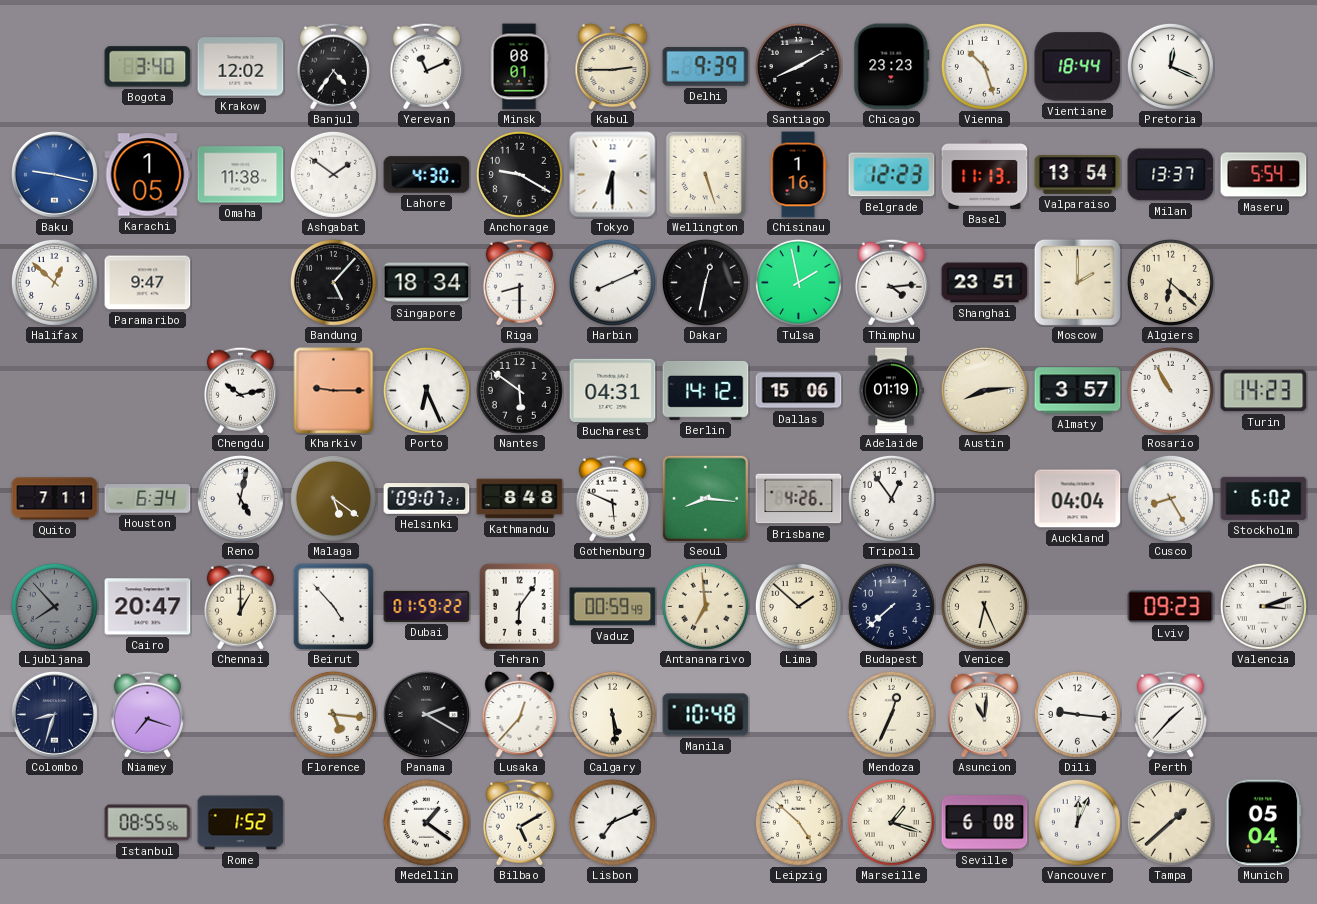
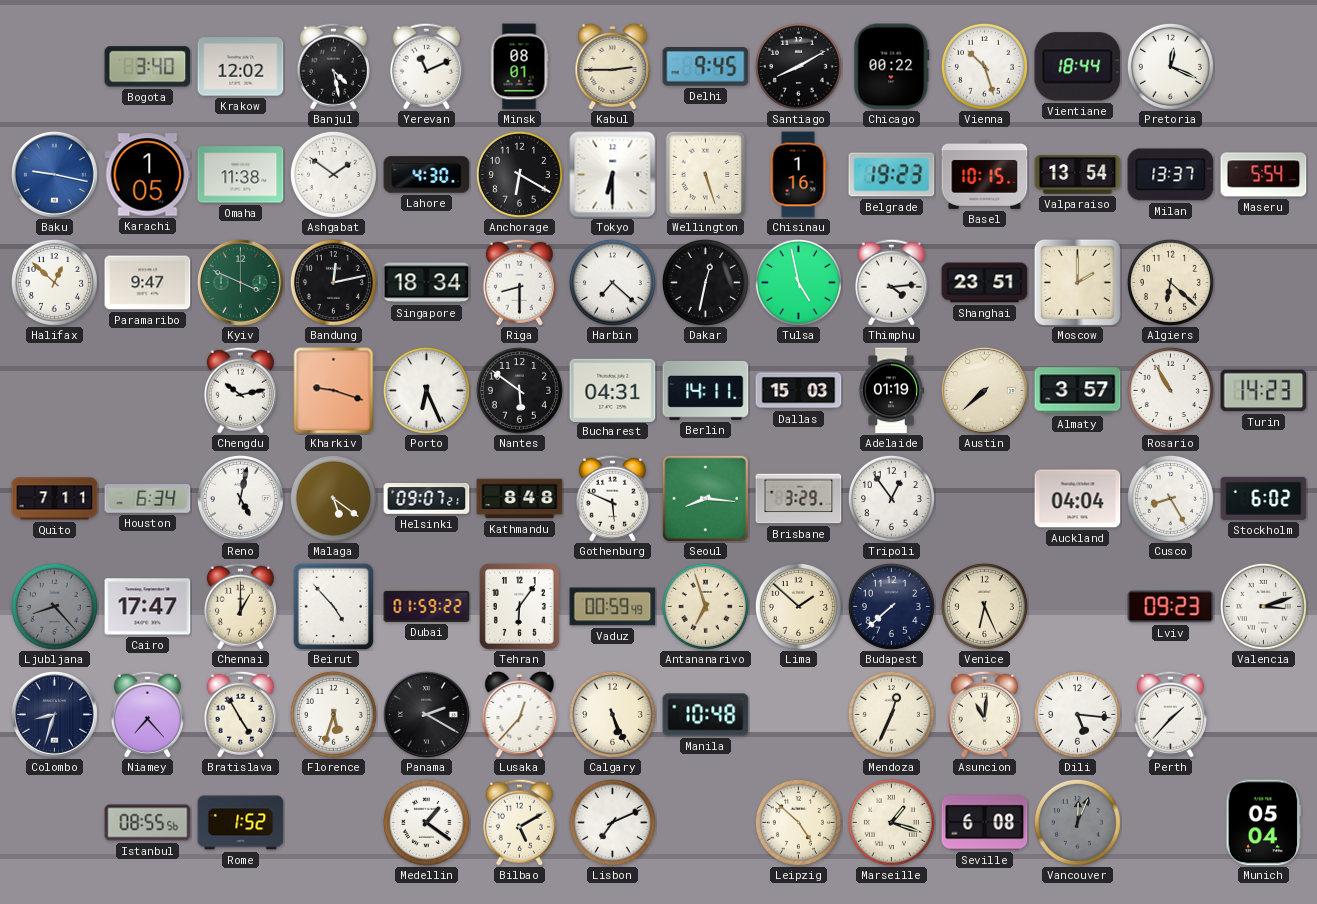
Banjul: 4:36 -> 4:28 (333, 66)
Delhi: 9:39 -> 9:45 (706, 67)
Chicago: 23:23 -> 00:22 (892, 67)
Anchorage: 9:20 -> 6:20 (519, 174)
Belgrade: 12:23 -> 19:23 (892, 175)
Basel: 11:13 -> 10:15 (985, 174)
Kyiv: none -> 3:49 (240, 282)
Bandung: 5:07 -> 12:13 (333, 282)
Harbin: 8:11 -> 7:22 (612, 282)
Tulsa: 1:58 -> 4:58 (798, 282)
Kharkiv: 9:15 -> 9:18 (334, 391)
Berlin: 14:12 -> 14:11 (706, 390)
Dallas: 15:06 -> 15:03 (799, 391)
Austin: 8:14 -> 7:38 (984, 390)
Brisbane: 4:26 -> 3:29 (799, 499)
Ljubljana: 7:53 -> 8:23 (54, 606)
Cairo: 20:47 -> 17:47 (148, 607)
Antananarivo: 6:59 -> 6:57 (705, 606)
Niamey: 7:18 -> 7:23 (147, 714)
Bratislava: none -> 4:55 (240, 714)
Florence: 5:16 -> 5:33 (333, 714)
Calgary: 5:29 -> 5:26 (612, 714)
Dili: 9:16 -> 5:16 (1077, 714)
Vancouver dial: white -> grey (1077, 822)
Tampa: 1:38 -> none (1170, 822)
